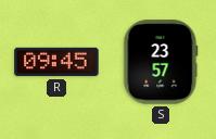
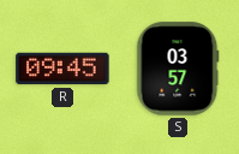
S: 23:57 -> 03:57 (178, 69)
